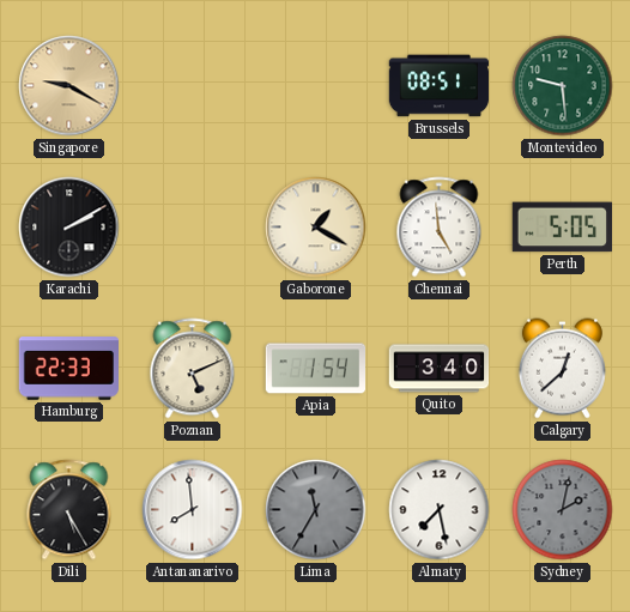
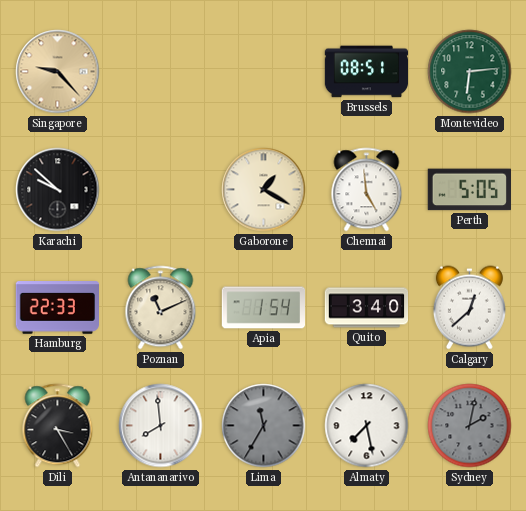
Singapore: 9:20 -> 9:23 (58, 72)
Montevideo: 9:29 -> 6:14 (470, 72)
Karachi: 2:10 -> 9:52 (58, 190)
Poznan: 5:11 -> 11:11 (161, 308)
Dili: 5:25 -> 3:25 (58, 426)
